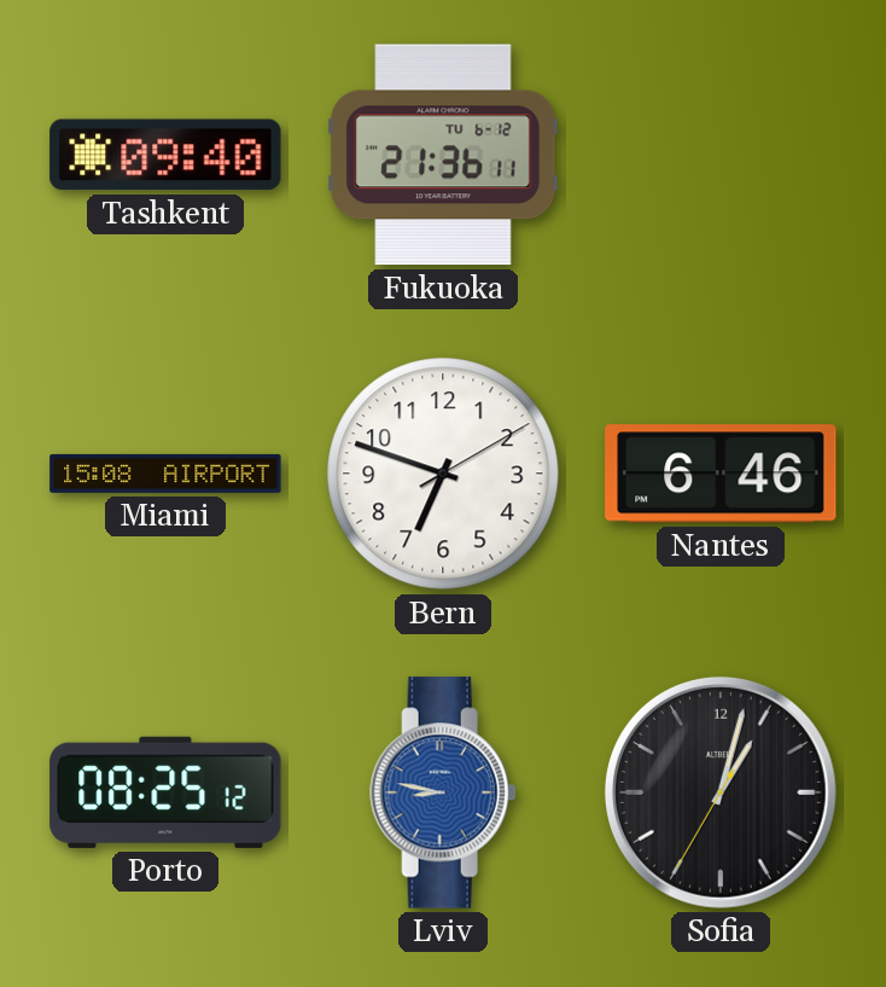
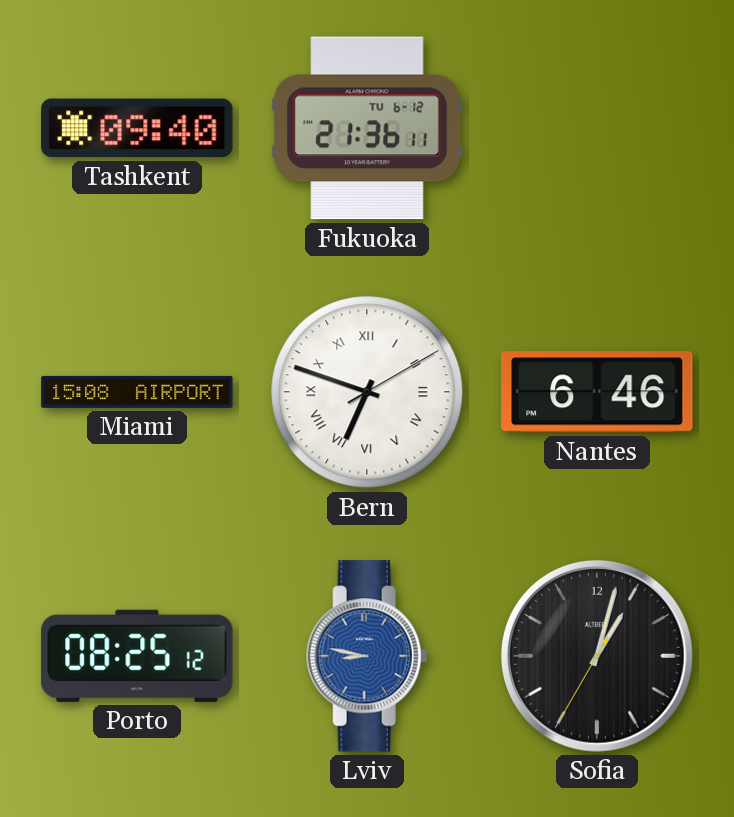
Bern numerals: Arabic -> Roman (367, 392)
